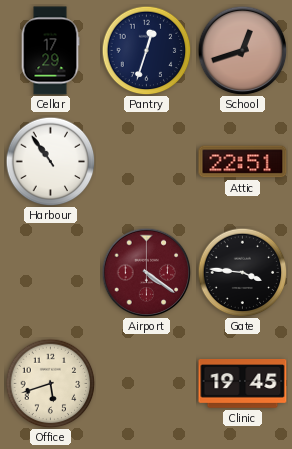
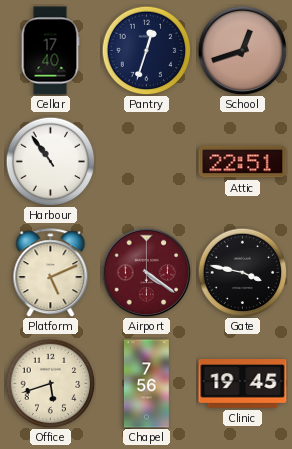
Cellar: 17:29 -> 17:40 (50, 51)
Platform: none -> 5:11 (51, 273)
Gate: 3:46 -> 3:47 (242, 272)
Chapel: none -> 7:56 (146, 384)
